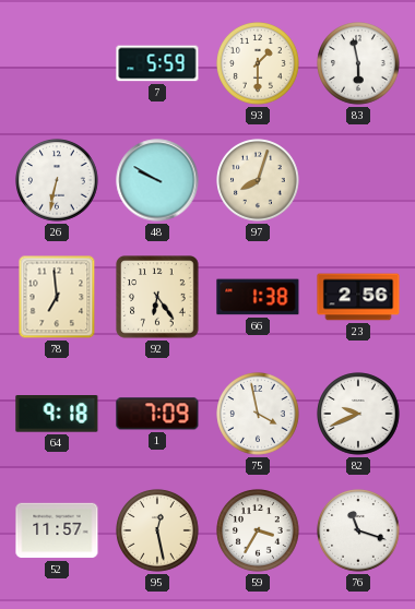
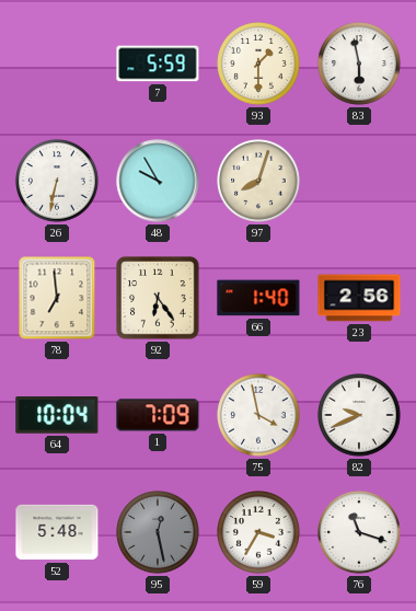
48: 9:50 -> 9:55 (158, 181)
66: 1:38 -> 1:40 (258, 298)
64: 9:18 -> 10:04 (57, 415)
52: 11:57 -> 5:48 (57, 532)
95 dial: cream -> grey (158, 532)
